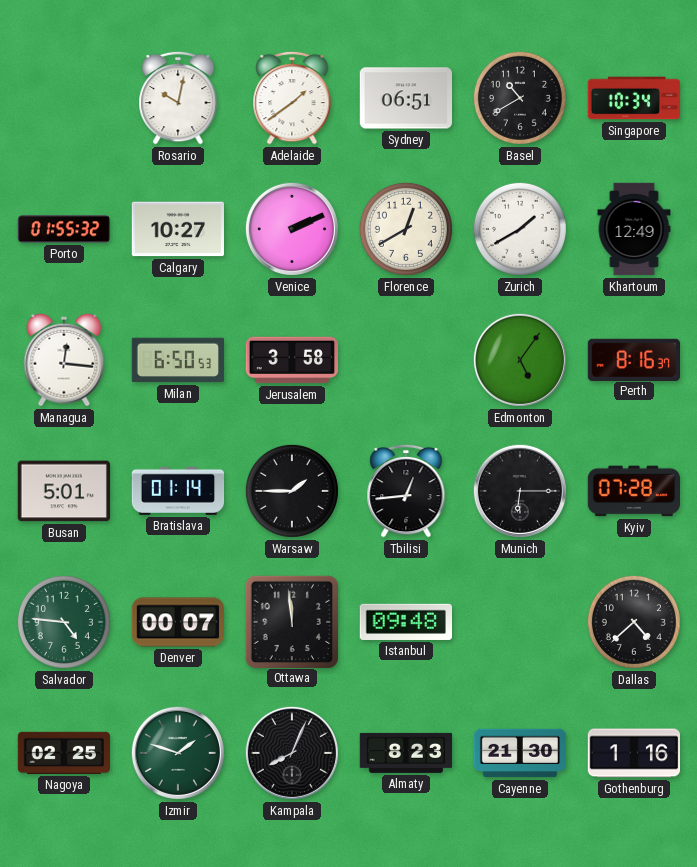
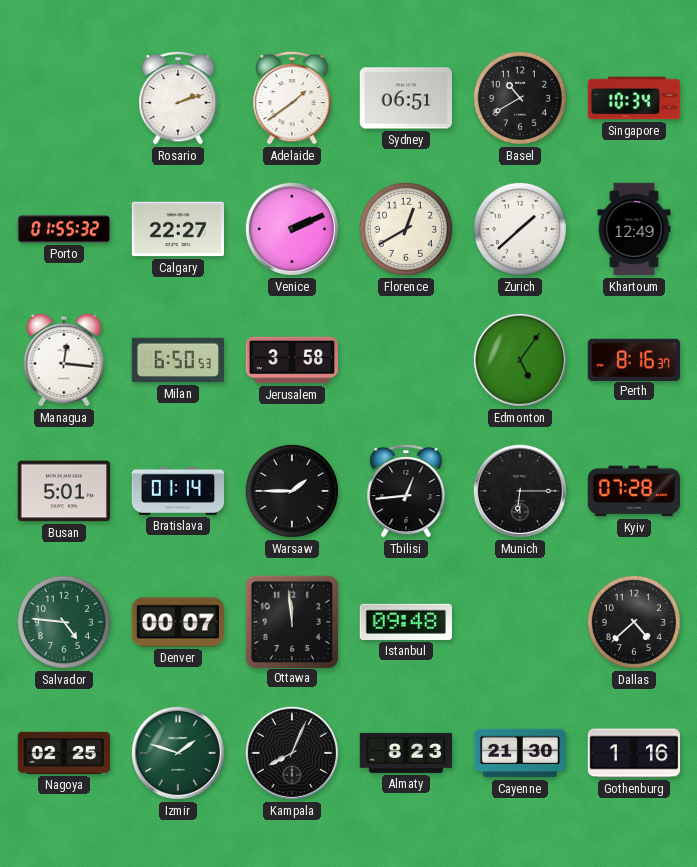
Rosario: 10:02 -> 2:12 (178, 98)
Calgary: 10:27 -> 22:27 (177, 229)
Zurich: 1:40 -> 1:38 (520, 229)
